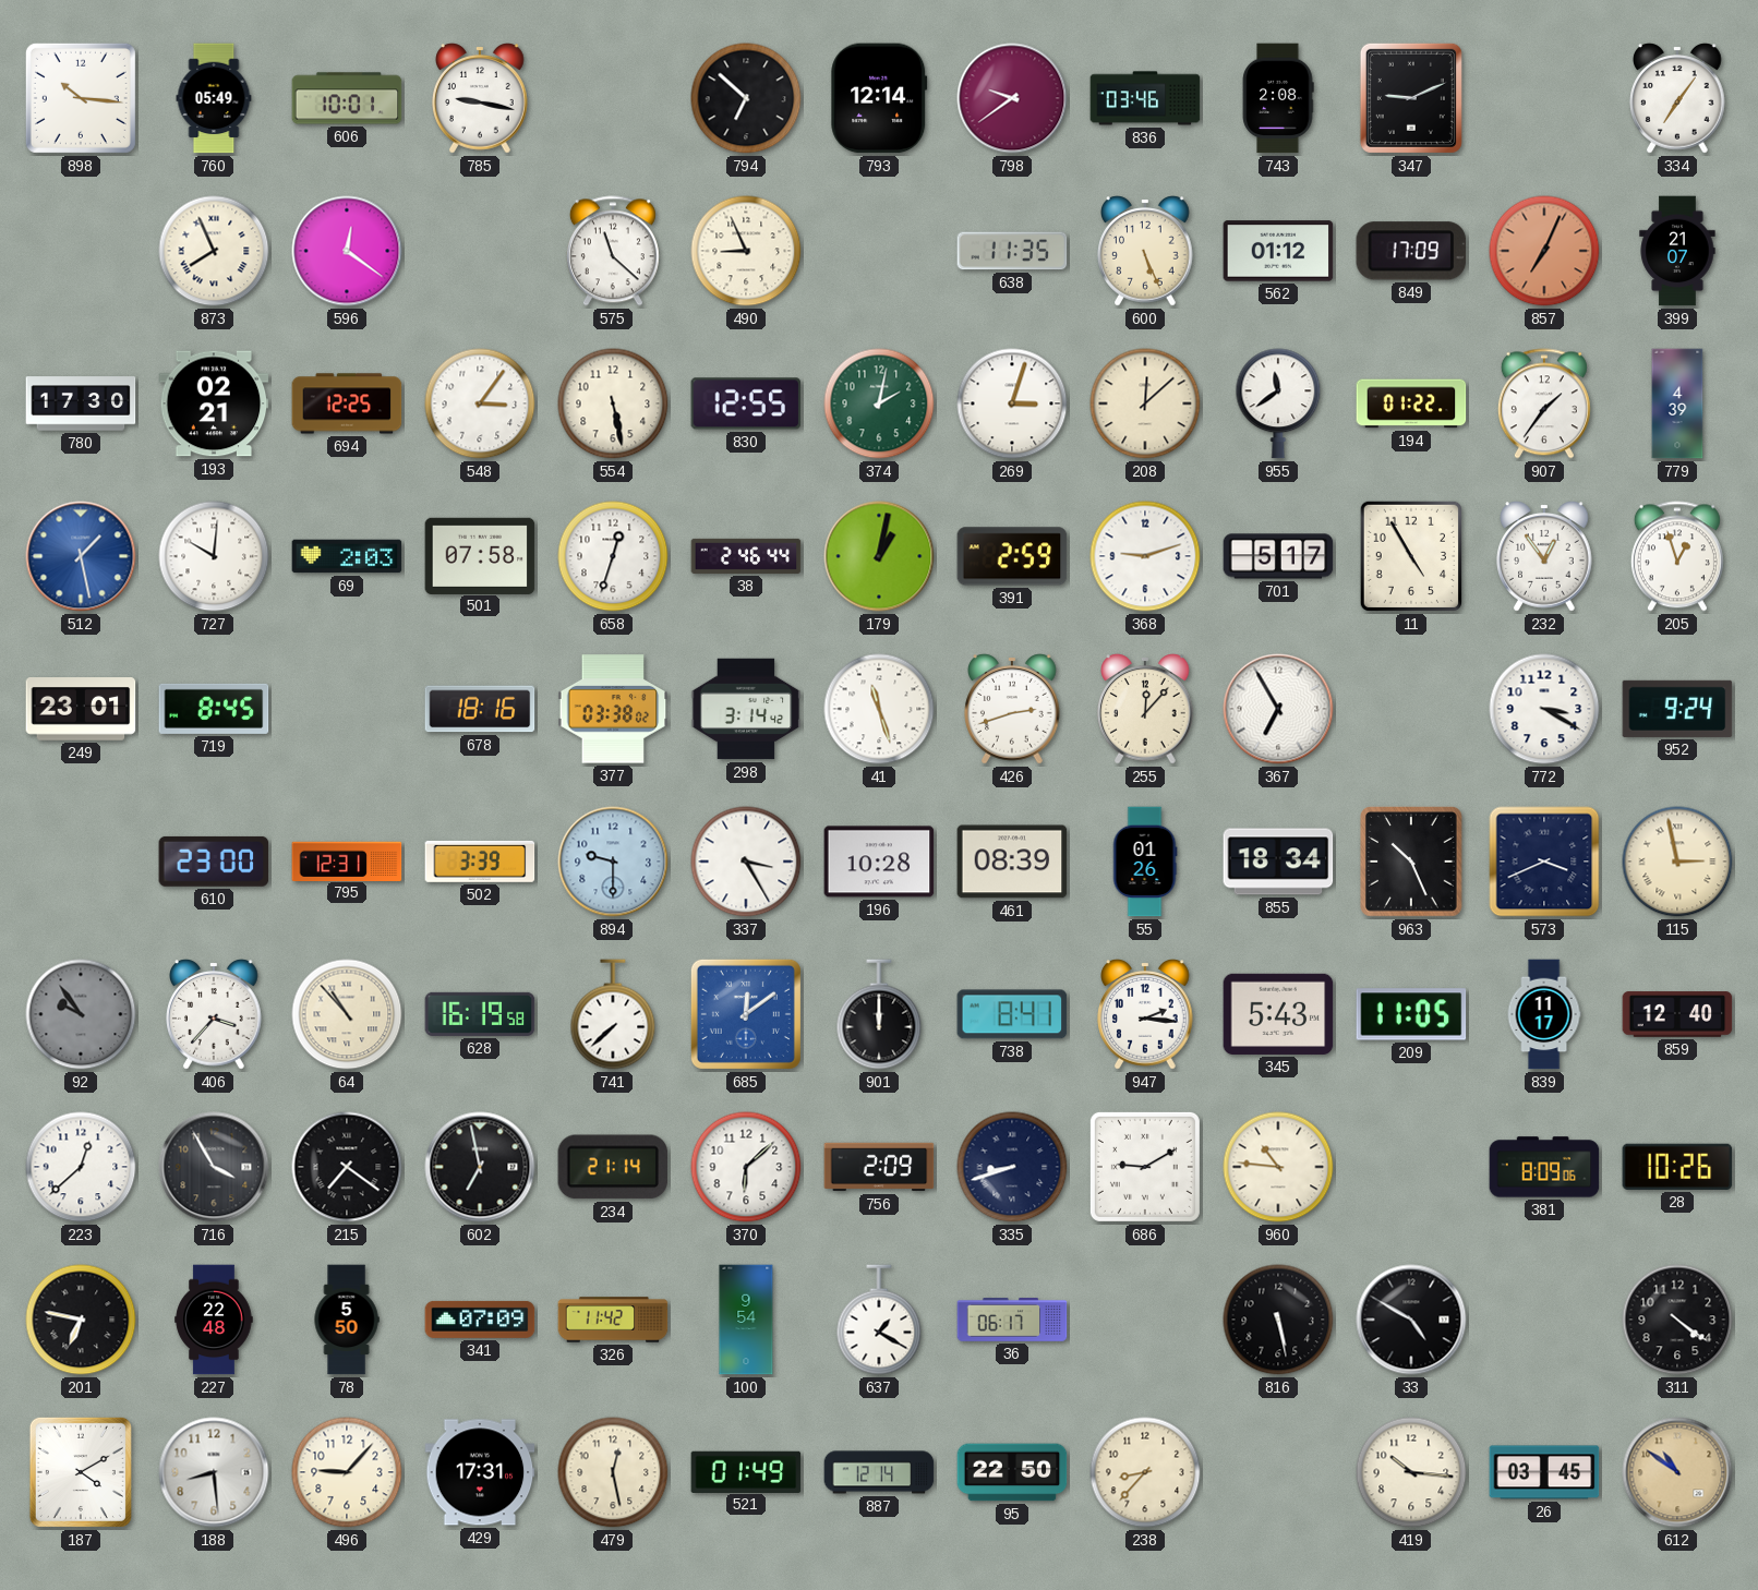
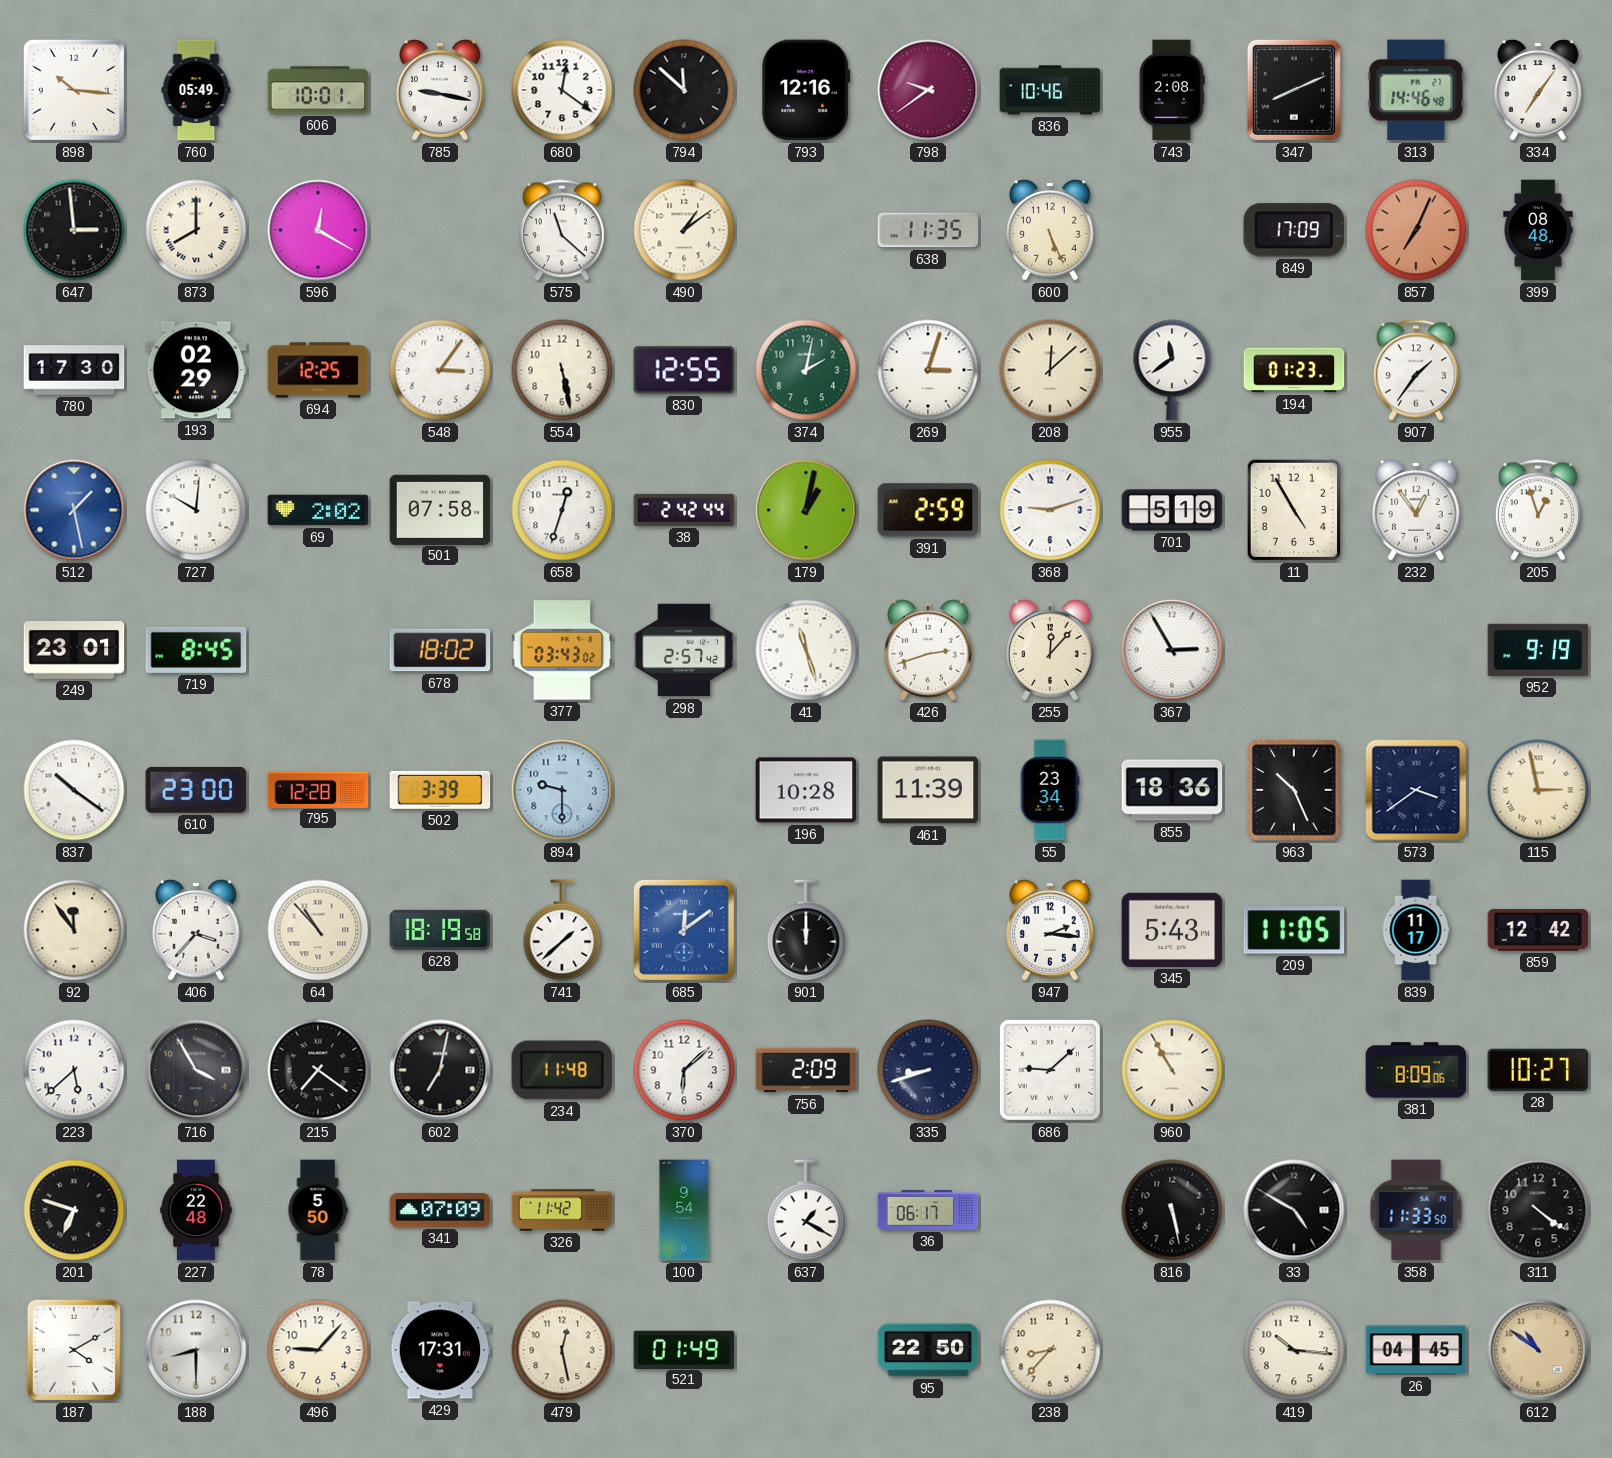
680: none -> 12:21 (562, 90)
794: 6:52 -> 11:52 (684, 90)
793: 12:14 -> 12:16 (806, 90)
836: 03:46 -> 10:46 (1050, 90)
347: 9:11 -> 8:11 (1294, 90)
313: none -> 14:46 (1416, 90)
647: none -> 2:59 (74, 230)
873: 7:56 -> 8:00 (196, 230)
596: 12:21 -> 12:20 (318, 230)
490: 8:56 -> 1:09 (684, 230)
562: 01:12 -> none (1278, 251)
399: 21:07 -> 08:48 (1538, 230)
193: 02:21 -> 02:29 (196, 370)
194: 01:22 -> 01:23 (1294, 370)
779: 4:39 -> none (1677, 403)
69: 2:03 -> 2:02 (318, 510)
38: 2:46 -> 2:42 (684, 510)
701: 5:17 -> 5:19 (1172, 510)
678: 18:16 -> 18:02 (440, 650)
377: 03:38 -> 03:43 (562, 650)
298: 3:14 -> 2:57 (684, 650)
367: 6:55 -> 2:55 (1172, 650)
772: 3:20 -> none (1544, 709)
952: 9:24 -> 9:19 (1538, 650)
837: none -> 10:21 (74, 790)
795: 12:31 -> 12:28 (318, 789)
337: 3:25 -> none (746, 862)
461: 08:39 -> 11:39 (928, 790)
55: 01:26 -> 23:34 (1050, 790)
855: 18:34 -> 18:36 (1172, 790)
573: 3:41 -> 3:39 (1416, 790)
92: 9:54 -> 11:54 (74, 930)
92 dial: grey -> cream (74, 930)
628: 16:19 -> 18:19 (440, 930)
741: 7:38 -> 1:38 (562, 930)
738: 8:41 -> none (1012, 1014)
859: 12:40 -> 12:42 (1538, 930)
223: 12:38 -> 5:38 (74, 1070)
602: 6:58 -> 7:02 (440, 1070)
234: 21:14 -> 11:48 (562, 1070)
686: 9:10 -> 9:08 (1050, 1070)
960: 10:46 -> 10:55 (1172, 1070)
28: 10:26 -> 10:27 (1538, 1070)
201: 6:47 -> 6:48 (74, 1210)
358: none -> 11:33 (1416, 1210)
188: 8:29 -> 8:30 (196, 1350)
887: 12:14 -> none (879, 1472)
26: 03:45 -> 04:45 (1416, 1350)
